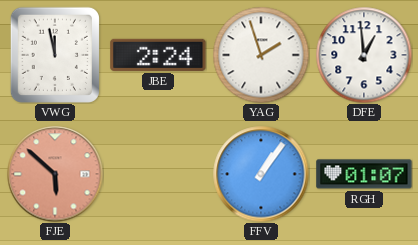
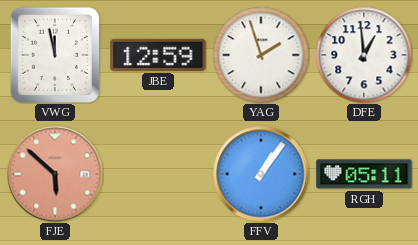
JBE: 2:24 -> 12:59 (158, 55)
RGH: 01:07 -> 05:11 (364, 174)
